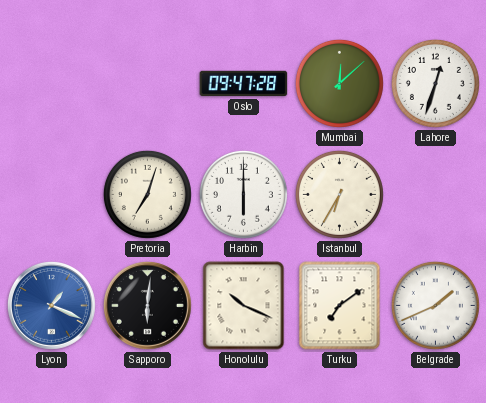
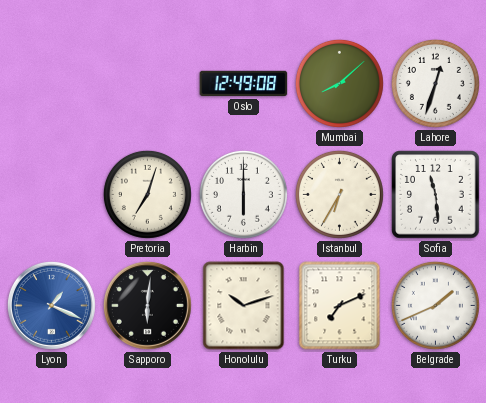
Oslo: 09:47 -> 12:49 (244, 84)
Mumbai: 12:08 -> 8:08 (339, 83)
Sofia: none -> 11:29 (436, 195)
Honolulu: 10:19 -> 10:12 (244, 306)
Turku: 7:09 -> 7:11 (340, 306)
